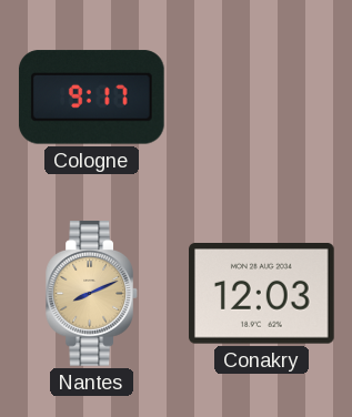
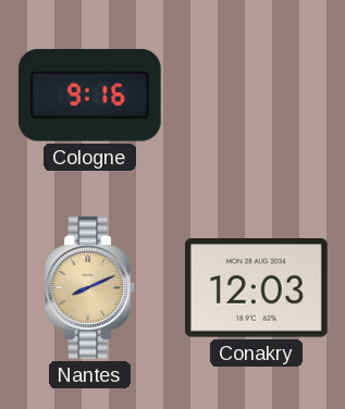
Cologne: 9:17 -> 9:16 (89, 96)
